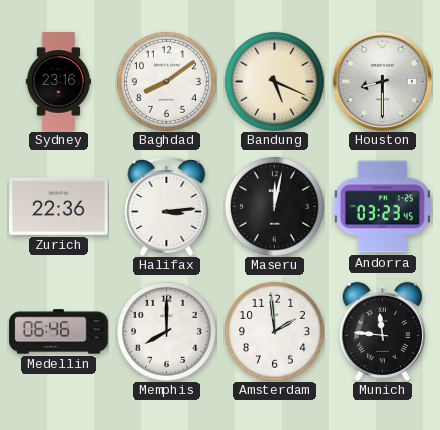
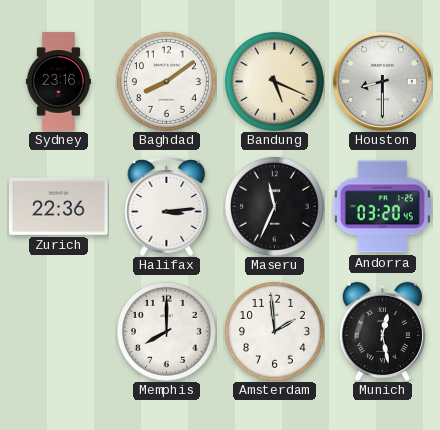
Maseru: 12:02 -> 11:34 (274, 206)
Andorra: 03:23 -> 03:20 (382, 207)
Medellin: 06:46 -> none (59, 332)
Munich: 11:46 -> 12:28 (382, 331)
